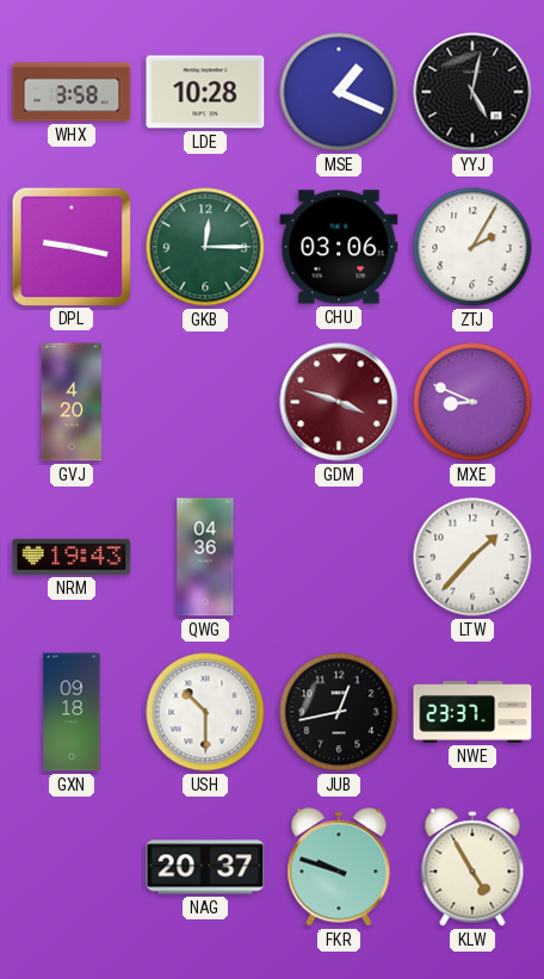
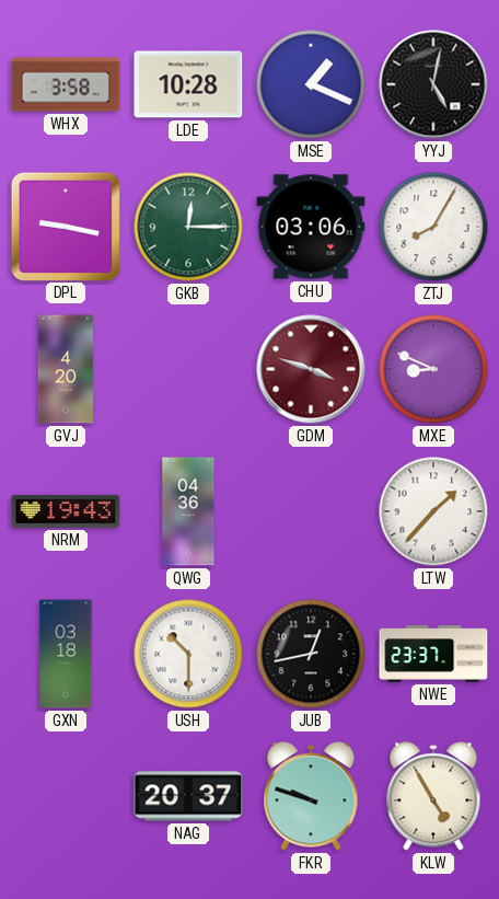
ZTJ: 2:05 -> 8:05 (433, 227)
GXN: 09:18 -> 03:18 (66, 654)
